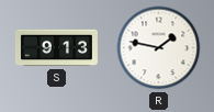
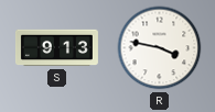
R: 1:47 -> 3:47 (160, 48)
